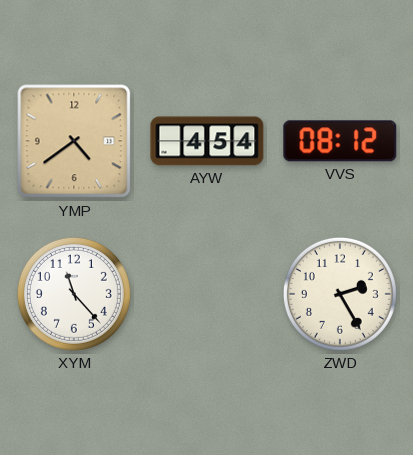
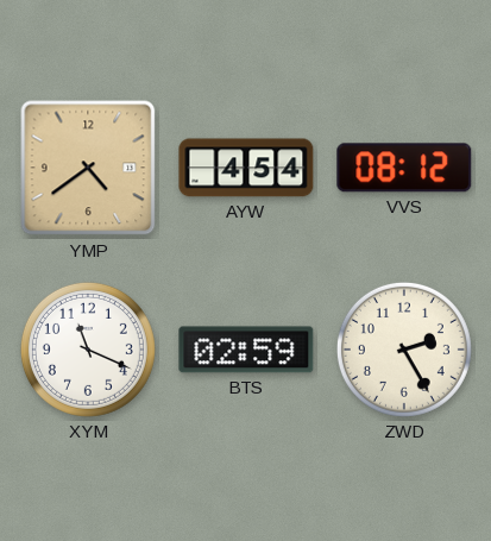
XYM: 11:23 -> 11:19 (88, 350)
BTS: none -> 02:59 (246, 350)
